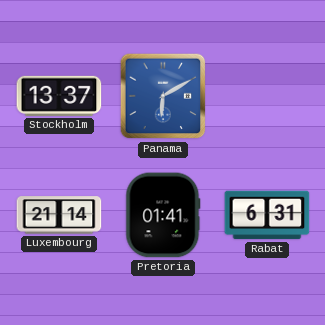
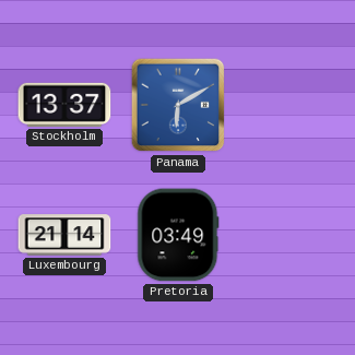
Pretoria: 01:41 -> 03:49 (178, 235)
Rabat: 6:31 -> none (267, 215)
